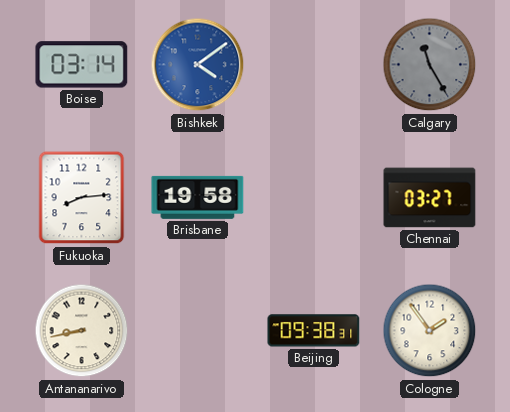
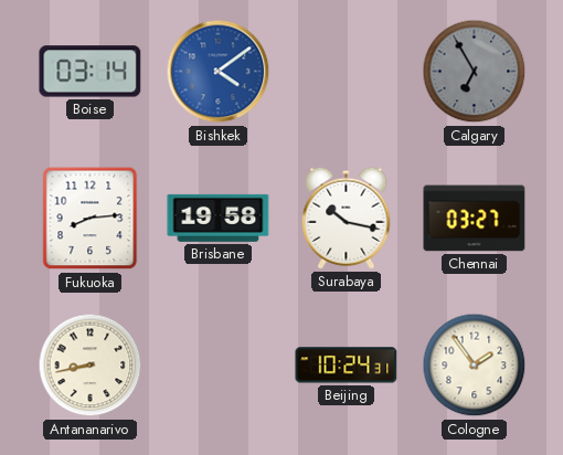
Calgary: 11:25 -> 6:55 (475, 72)
Surabaya: none -> 10:17 (347, 218)
Beijing: 09:38 -> 10:24 (347, 366)
